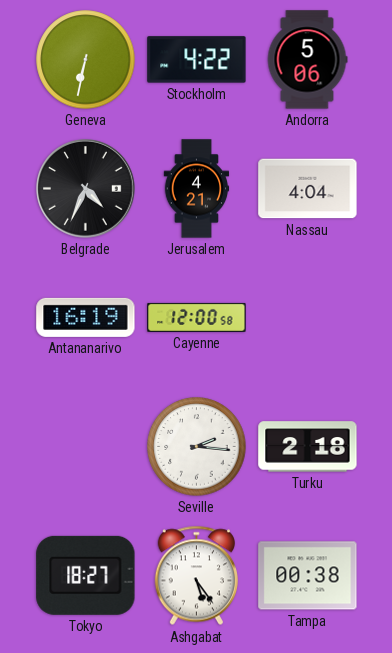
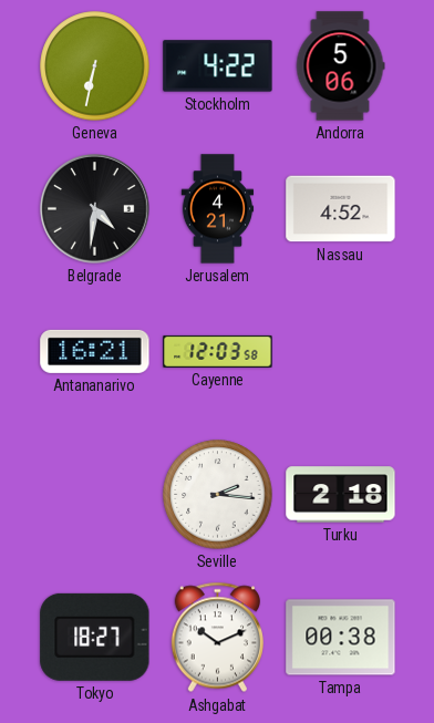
Belgrade: 4:34 -> 4:31 (95, 209)
Nassau: 4:04 -> 4:52 (341, 209)
Antananarivo: 16:19 -> 16:21 (95, 351)
Cayenne: 12:00 -> 12:03 (218, 351)
Ashgabat: 5:24 -> 10:11 (217, 638)
